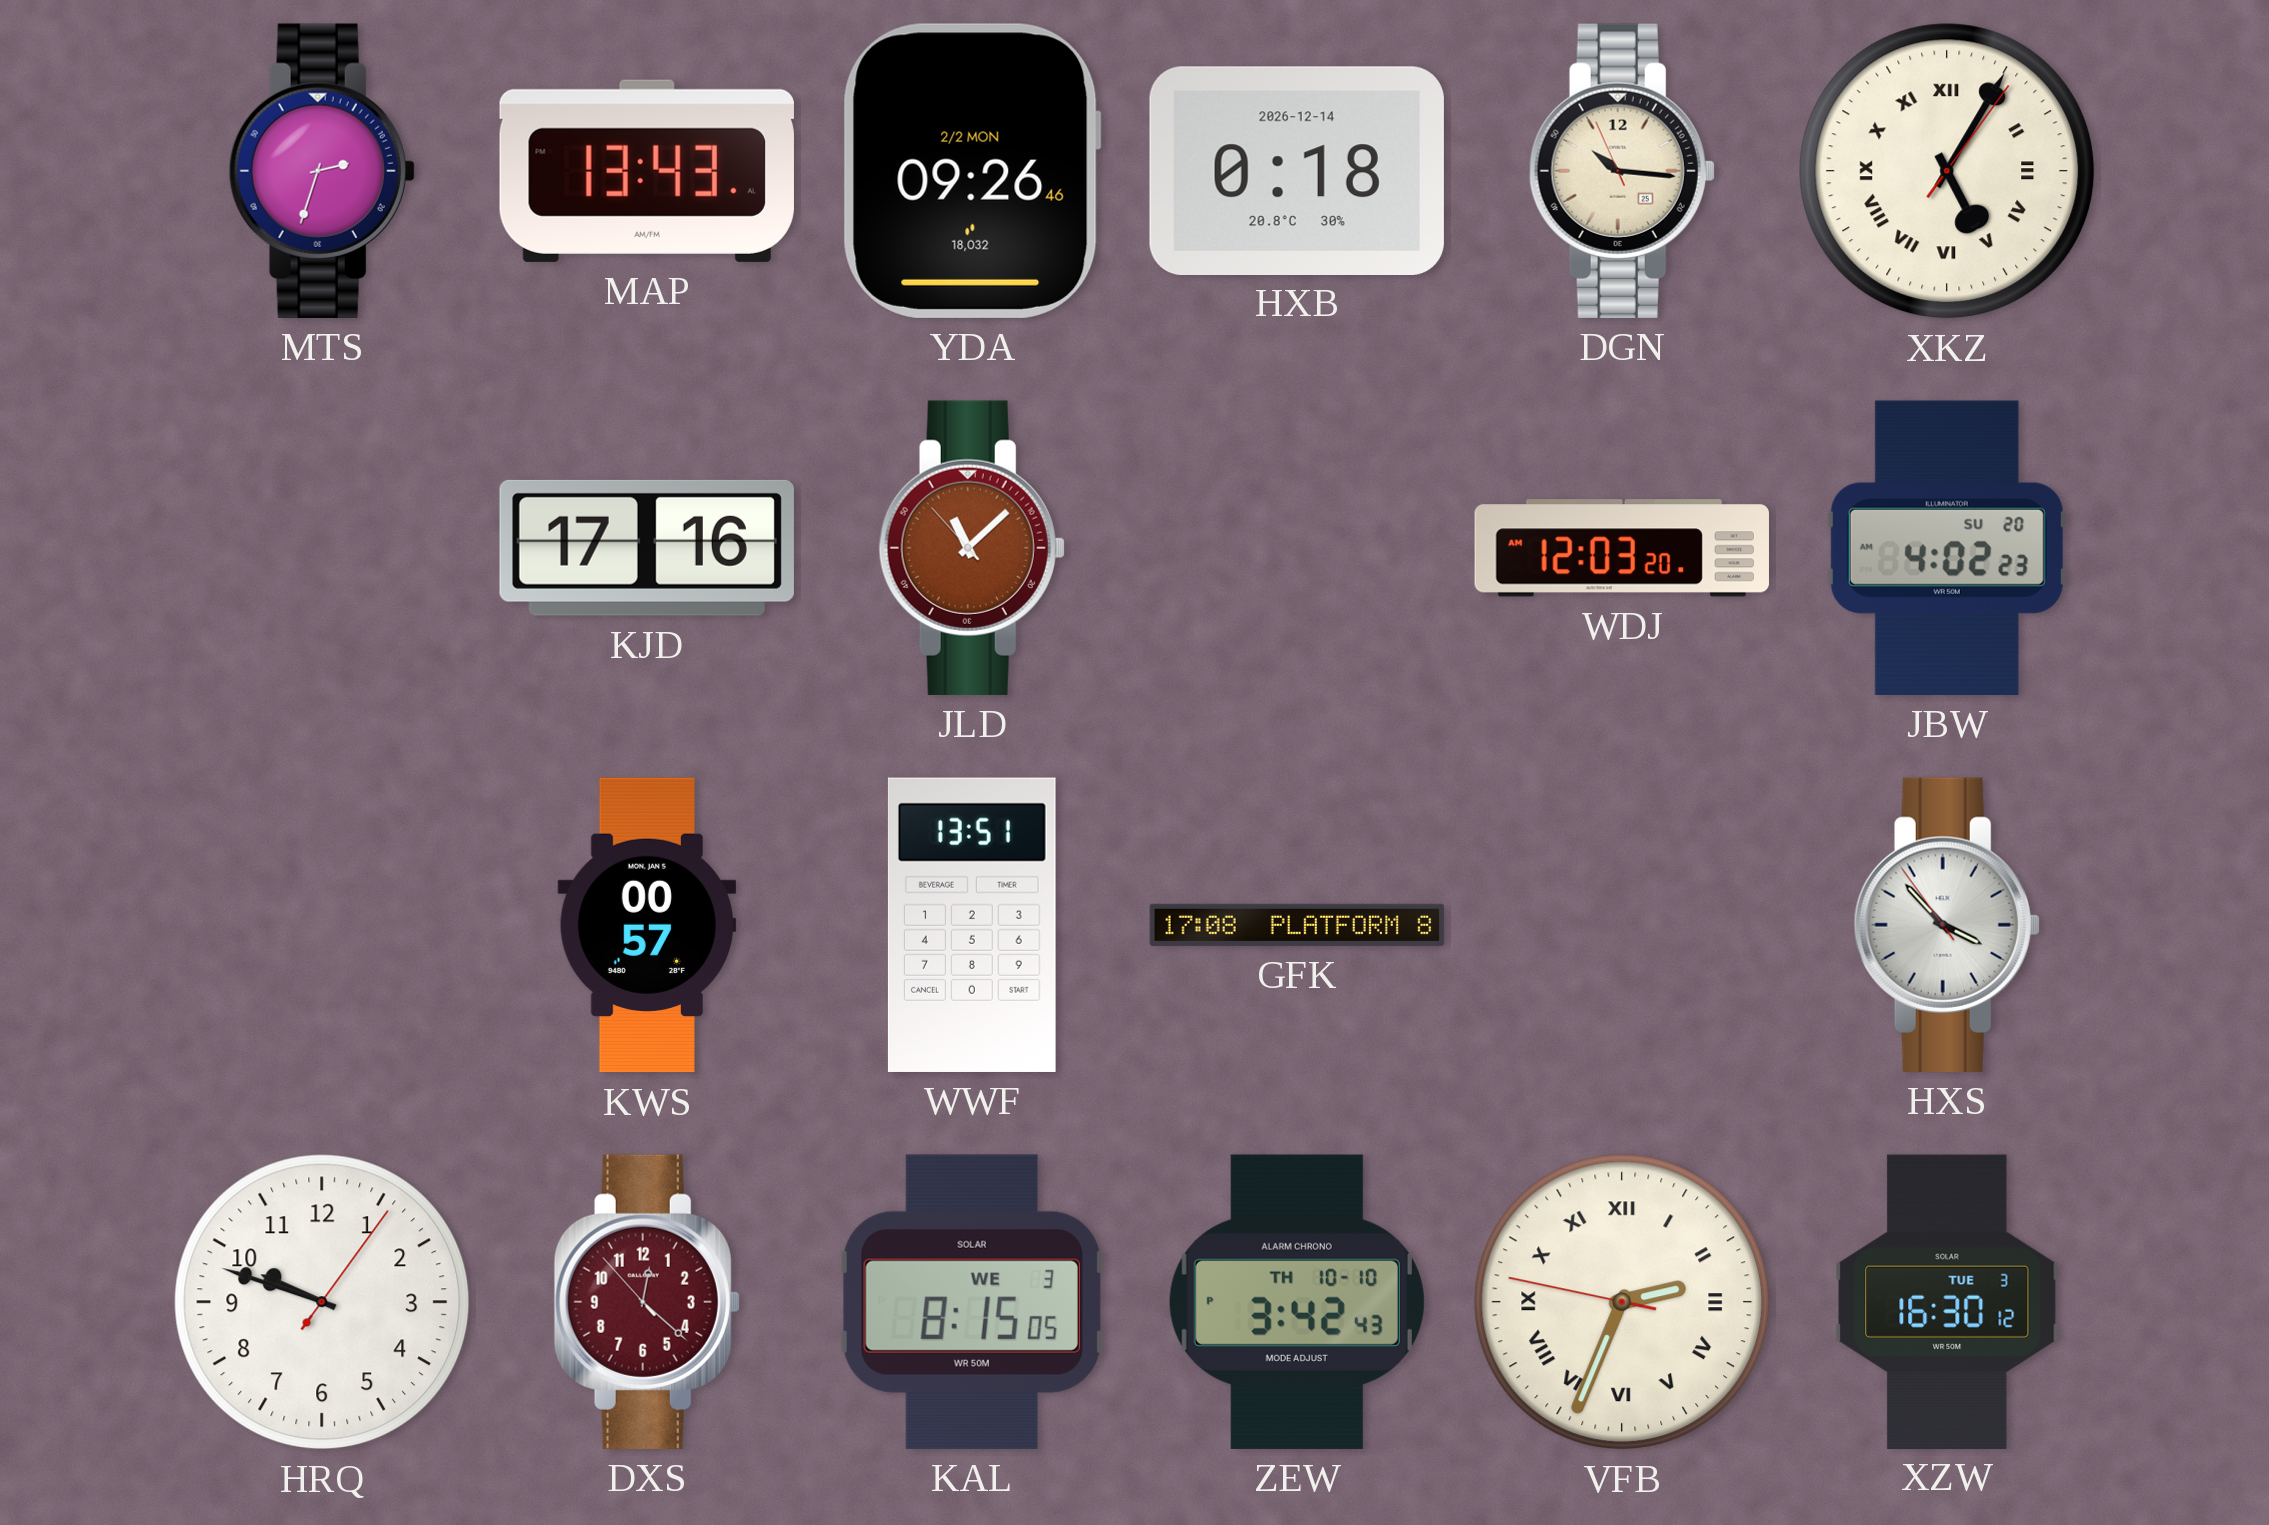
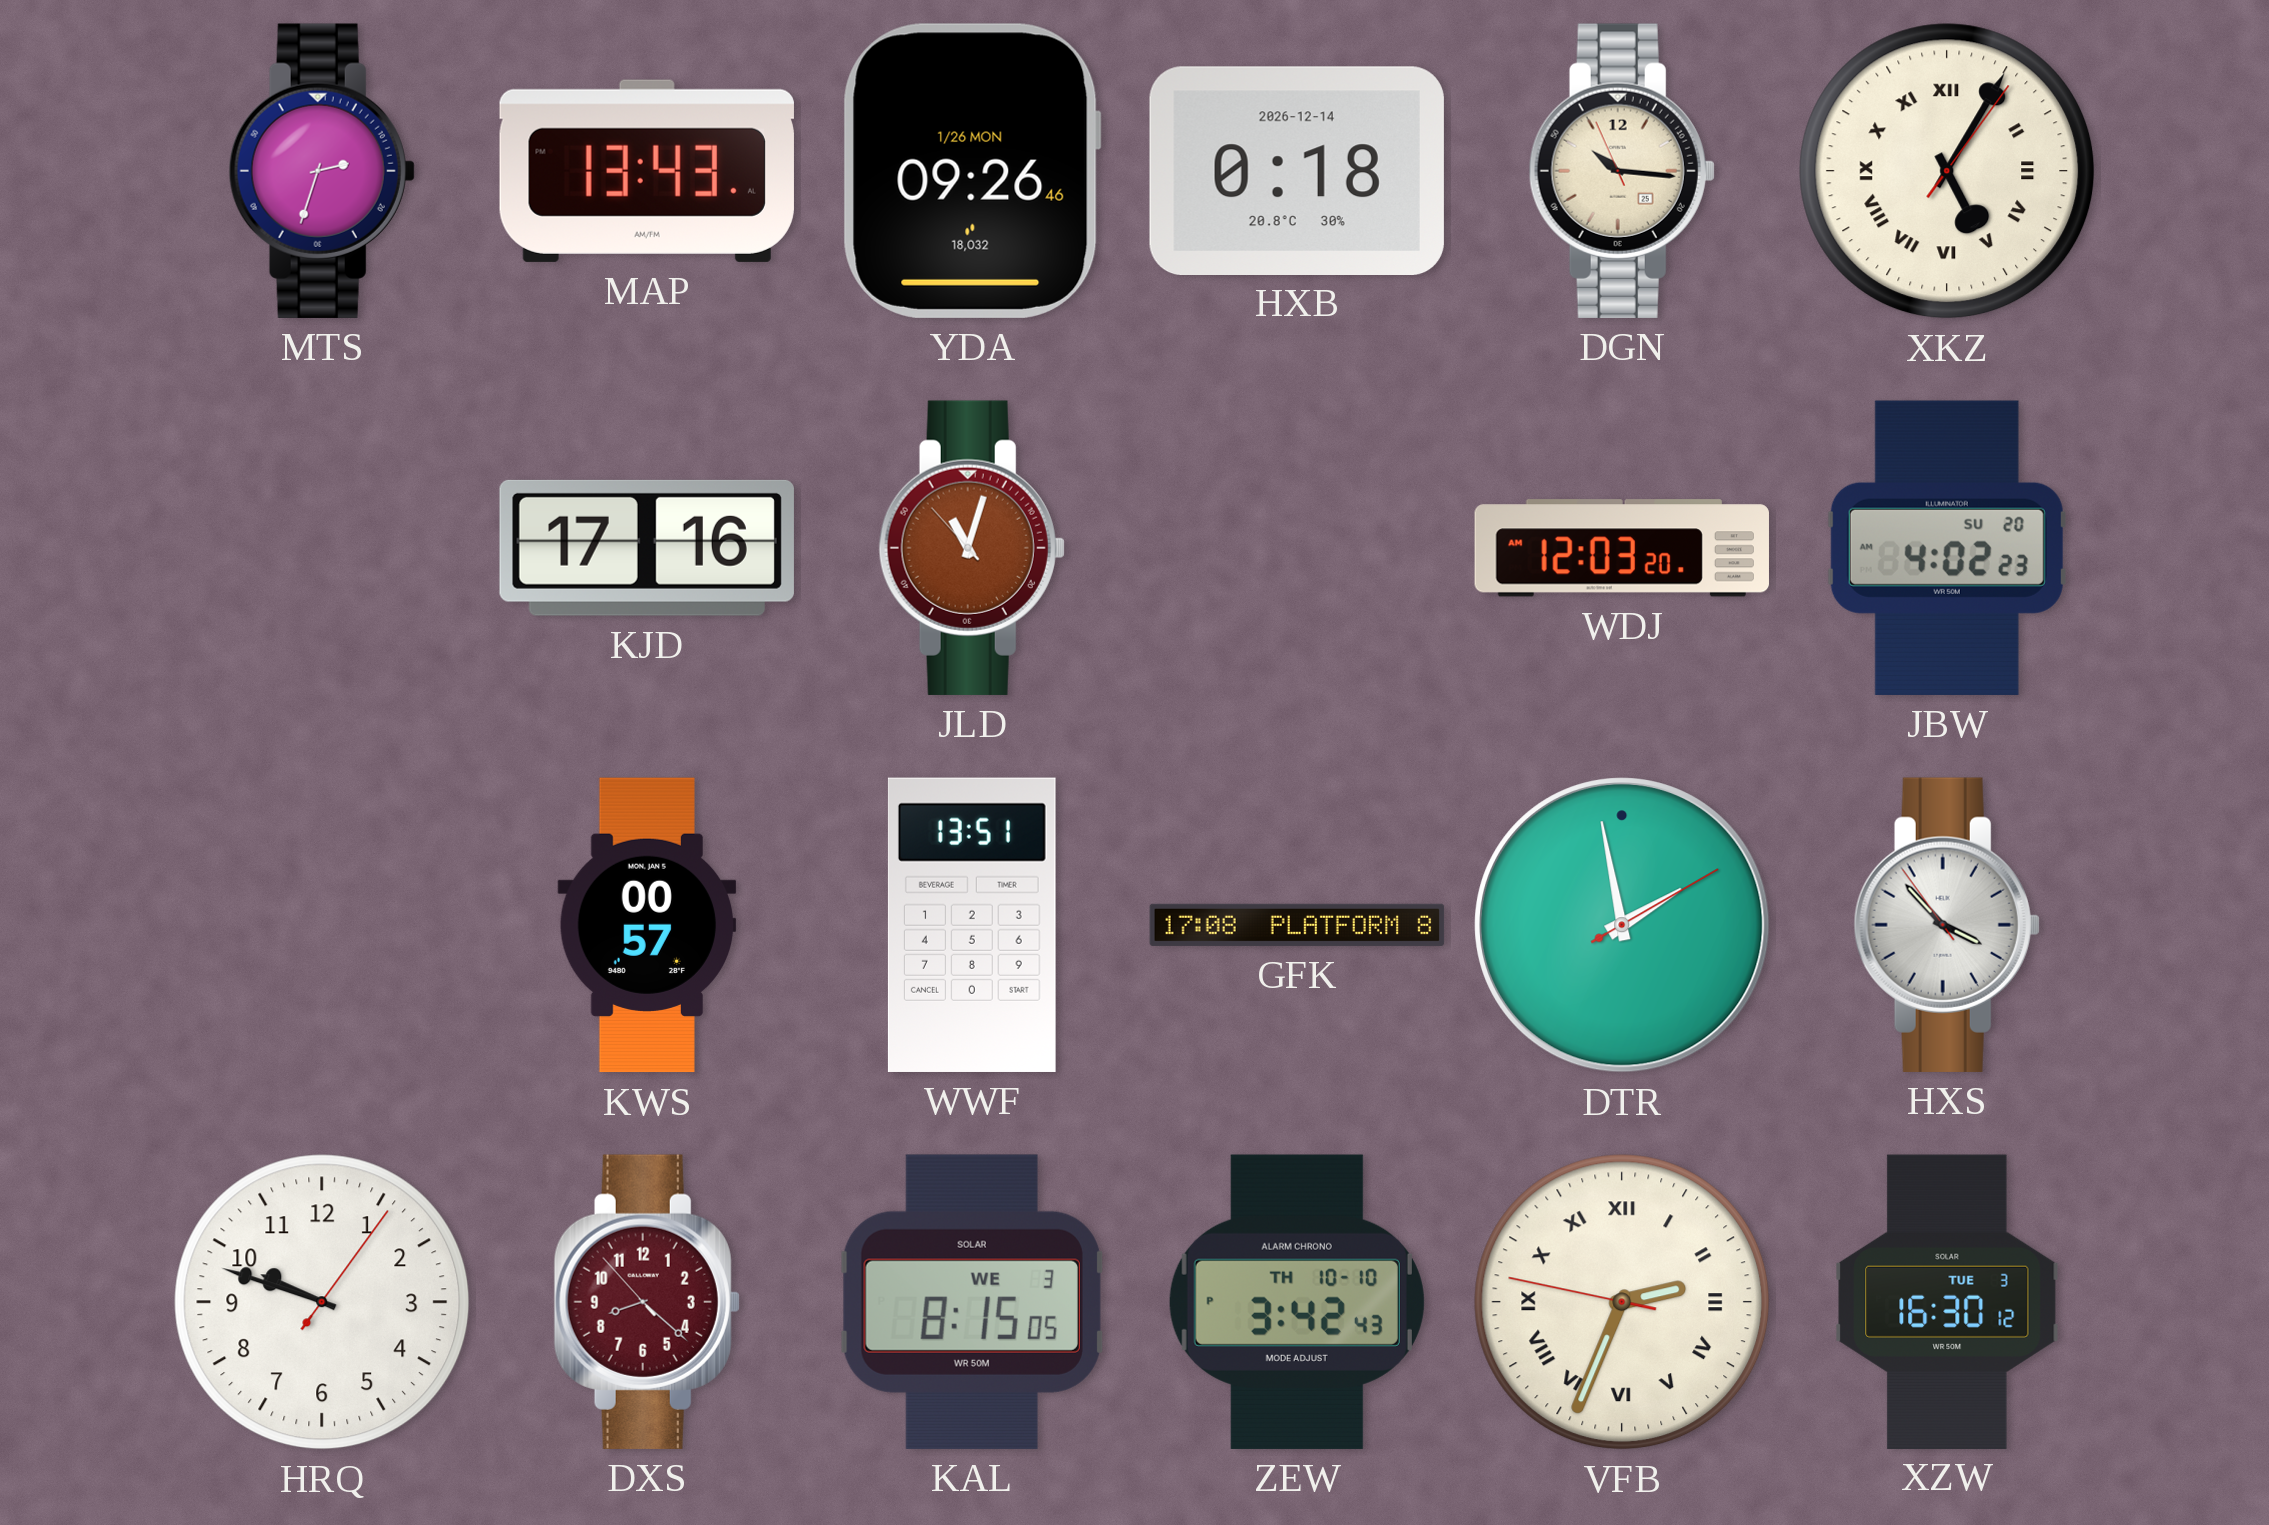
YDA date: 2/2 MON -> 1/26 MON (972, 171)
JLD: 11:07 -> 11:02 (972, 548)
DTR: none -> 1:58 (1623, 926)
DXS: 12:21 -> 8:21 (647, 1302)
